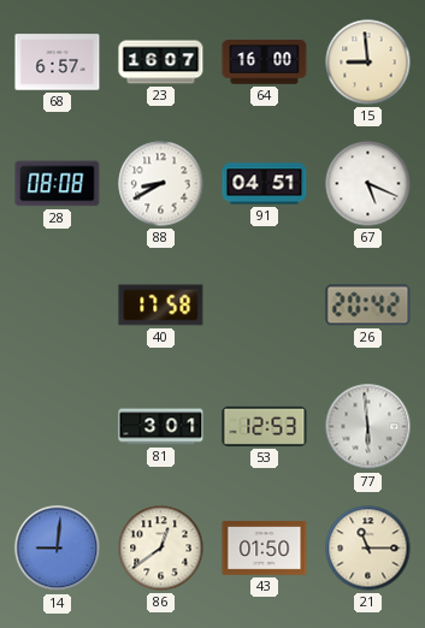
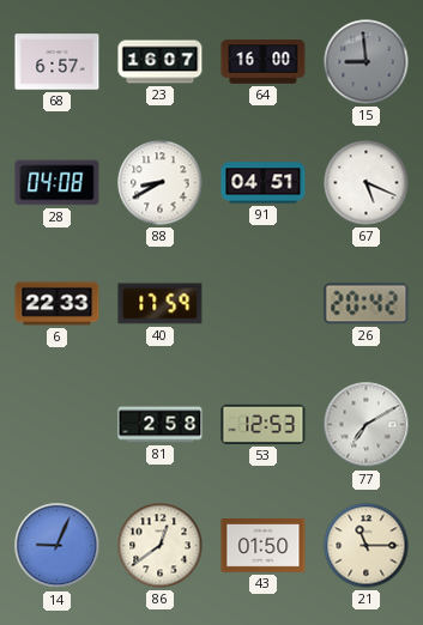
15 dial: cream -> grey (367, 62)
28: 08:08 -> 04:08 (58, 183)
6: none -> 22:33 (58, 304)
40: 17:58 -> 17:59 (161, 304)
81: 3:01 -> 2:58 (161, 425)
77: 5:59 -> 7:10 (367, 425)
14: 9:01 -> 9:04 (58, 546)
